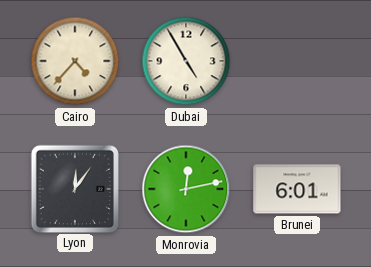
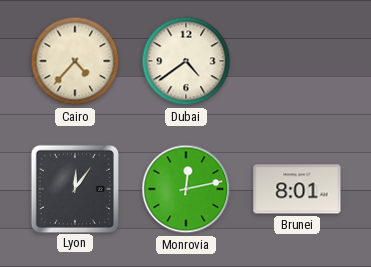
Dubai: 4:55 -> 4:39 (186, 61)
Brunei: 6:01 -> 8:01 (297, 189)
